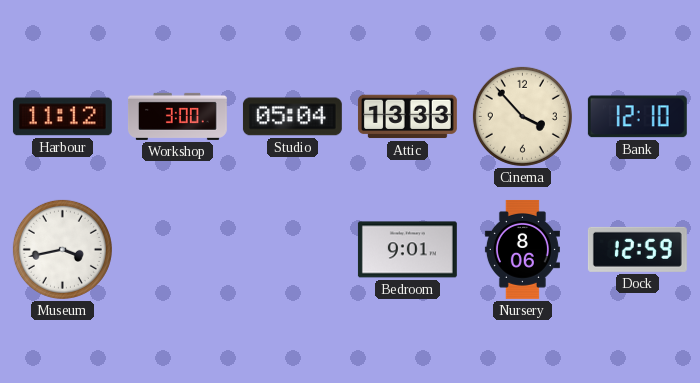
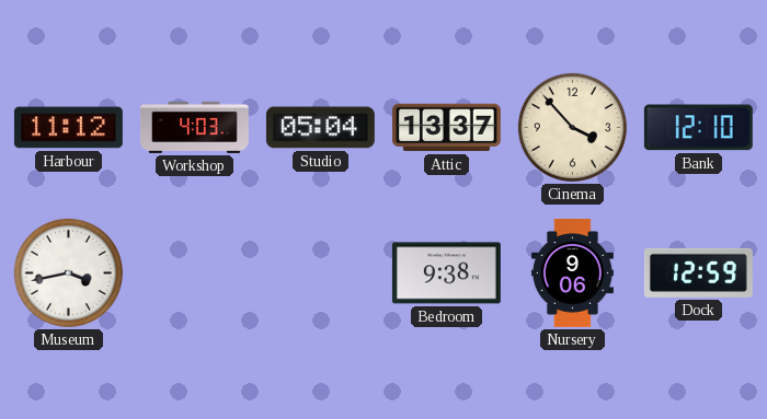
Workshop: 3:00 -> 4:03 (194, 127)
Attic: 13:33 -> 13:37 (446, 128)
Bedroom: 9:01 -> 9:38 (446, 273)
Nursery: 8:06 -> 9:06 (572, 272)
